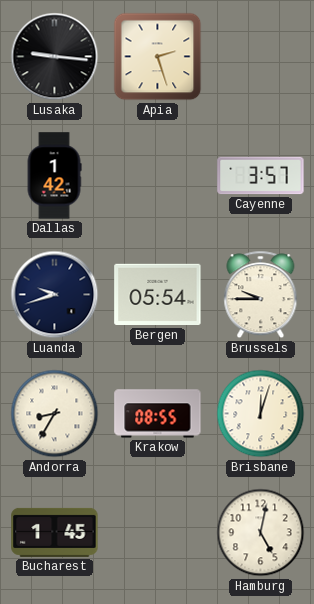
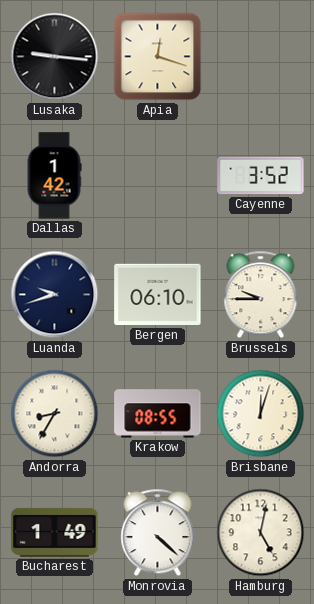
Apia: 2:27 -> 12:18 (158, 57)
Cayenne: 3:57 -> 3:52 (261, 176)
Bergen: 05:54 -> 06:10 (158, 295)
Bucharest: 1:45 -> 1:49 (55, 532)
Monrovia: none -> 4:22 (158, 533)
